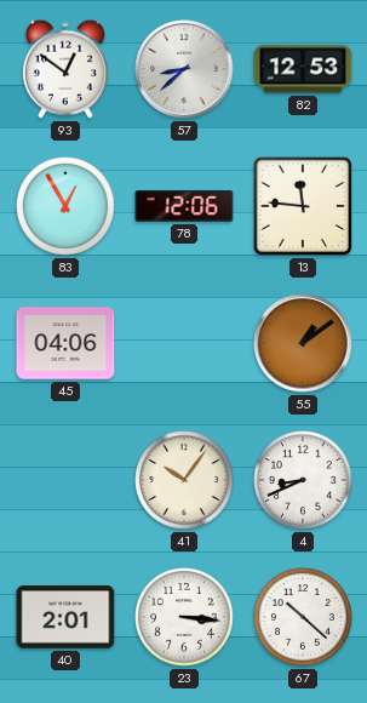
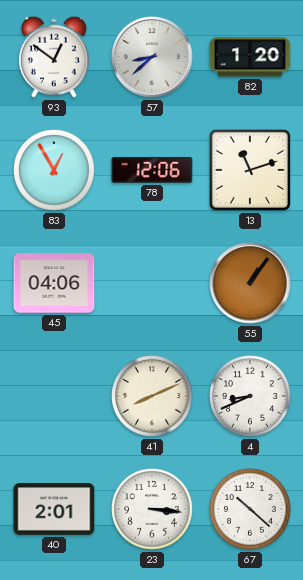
82: 12:53 -> 1:20 (250, 57)
13: 11:46 -> 11:12 (250, 170)
55: 1:09 -> 1:06 (250, 283)
41: 10:06 -> 8:11 (152, 396)
